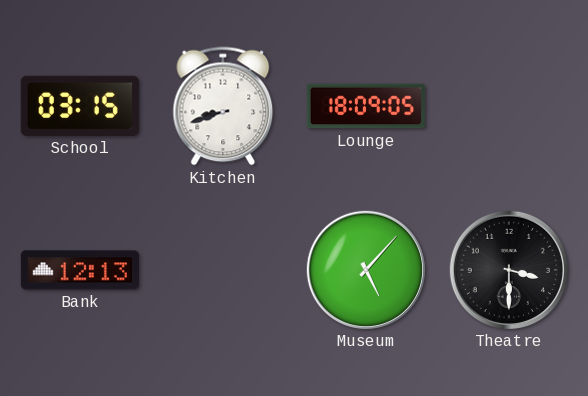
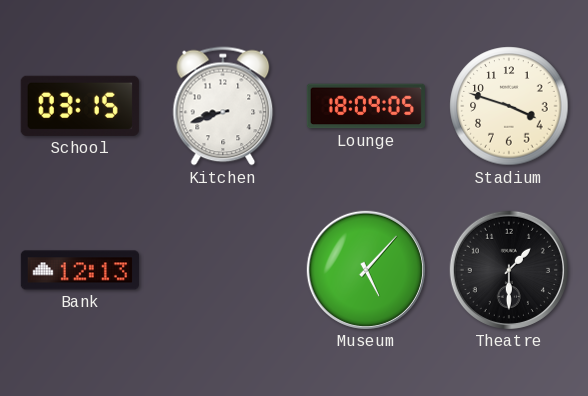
Stadium: none -> 3:48 (509, 106)
Theatre: 3:30 -> 1:30 (509, 270)
